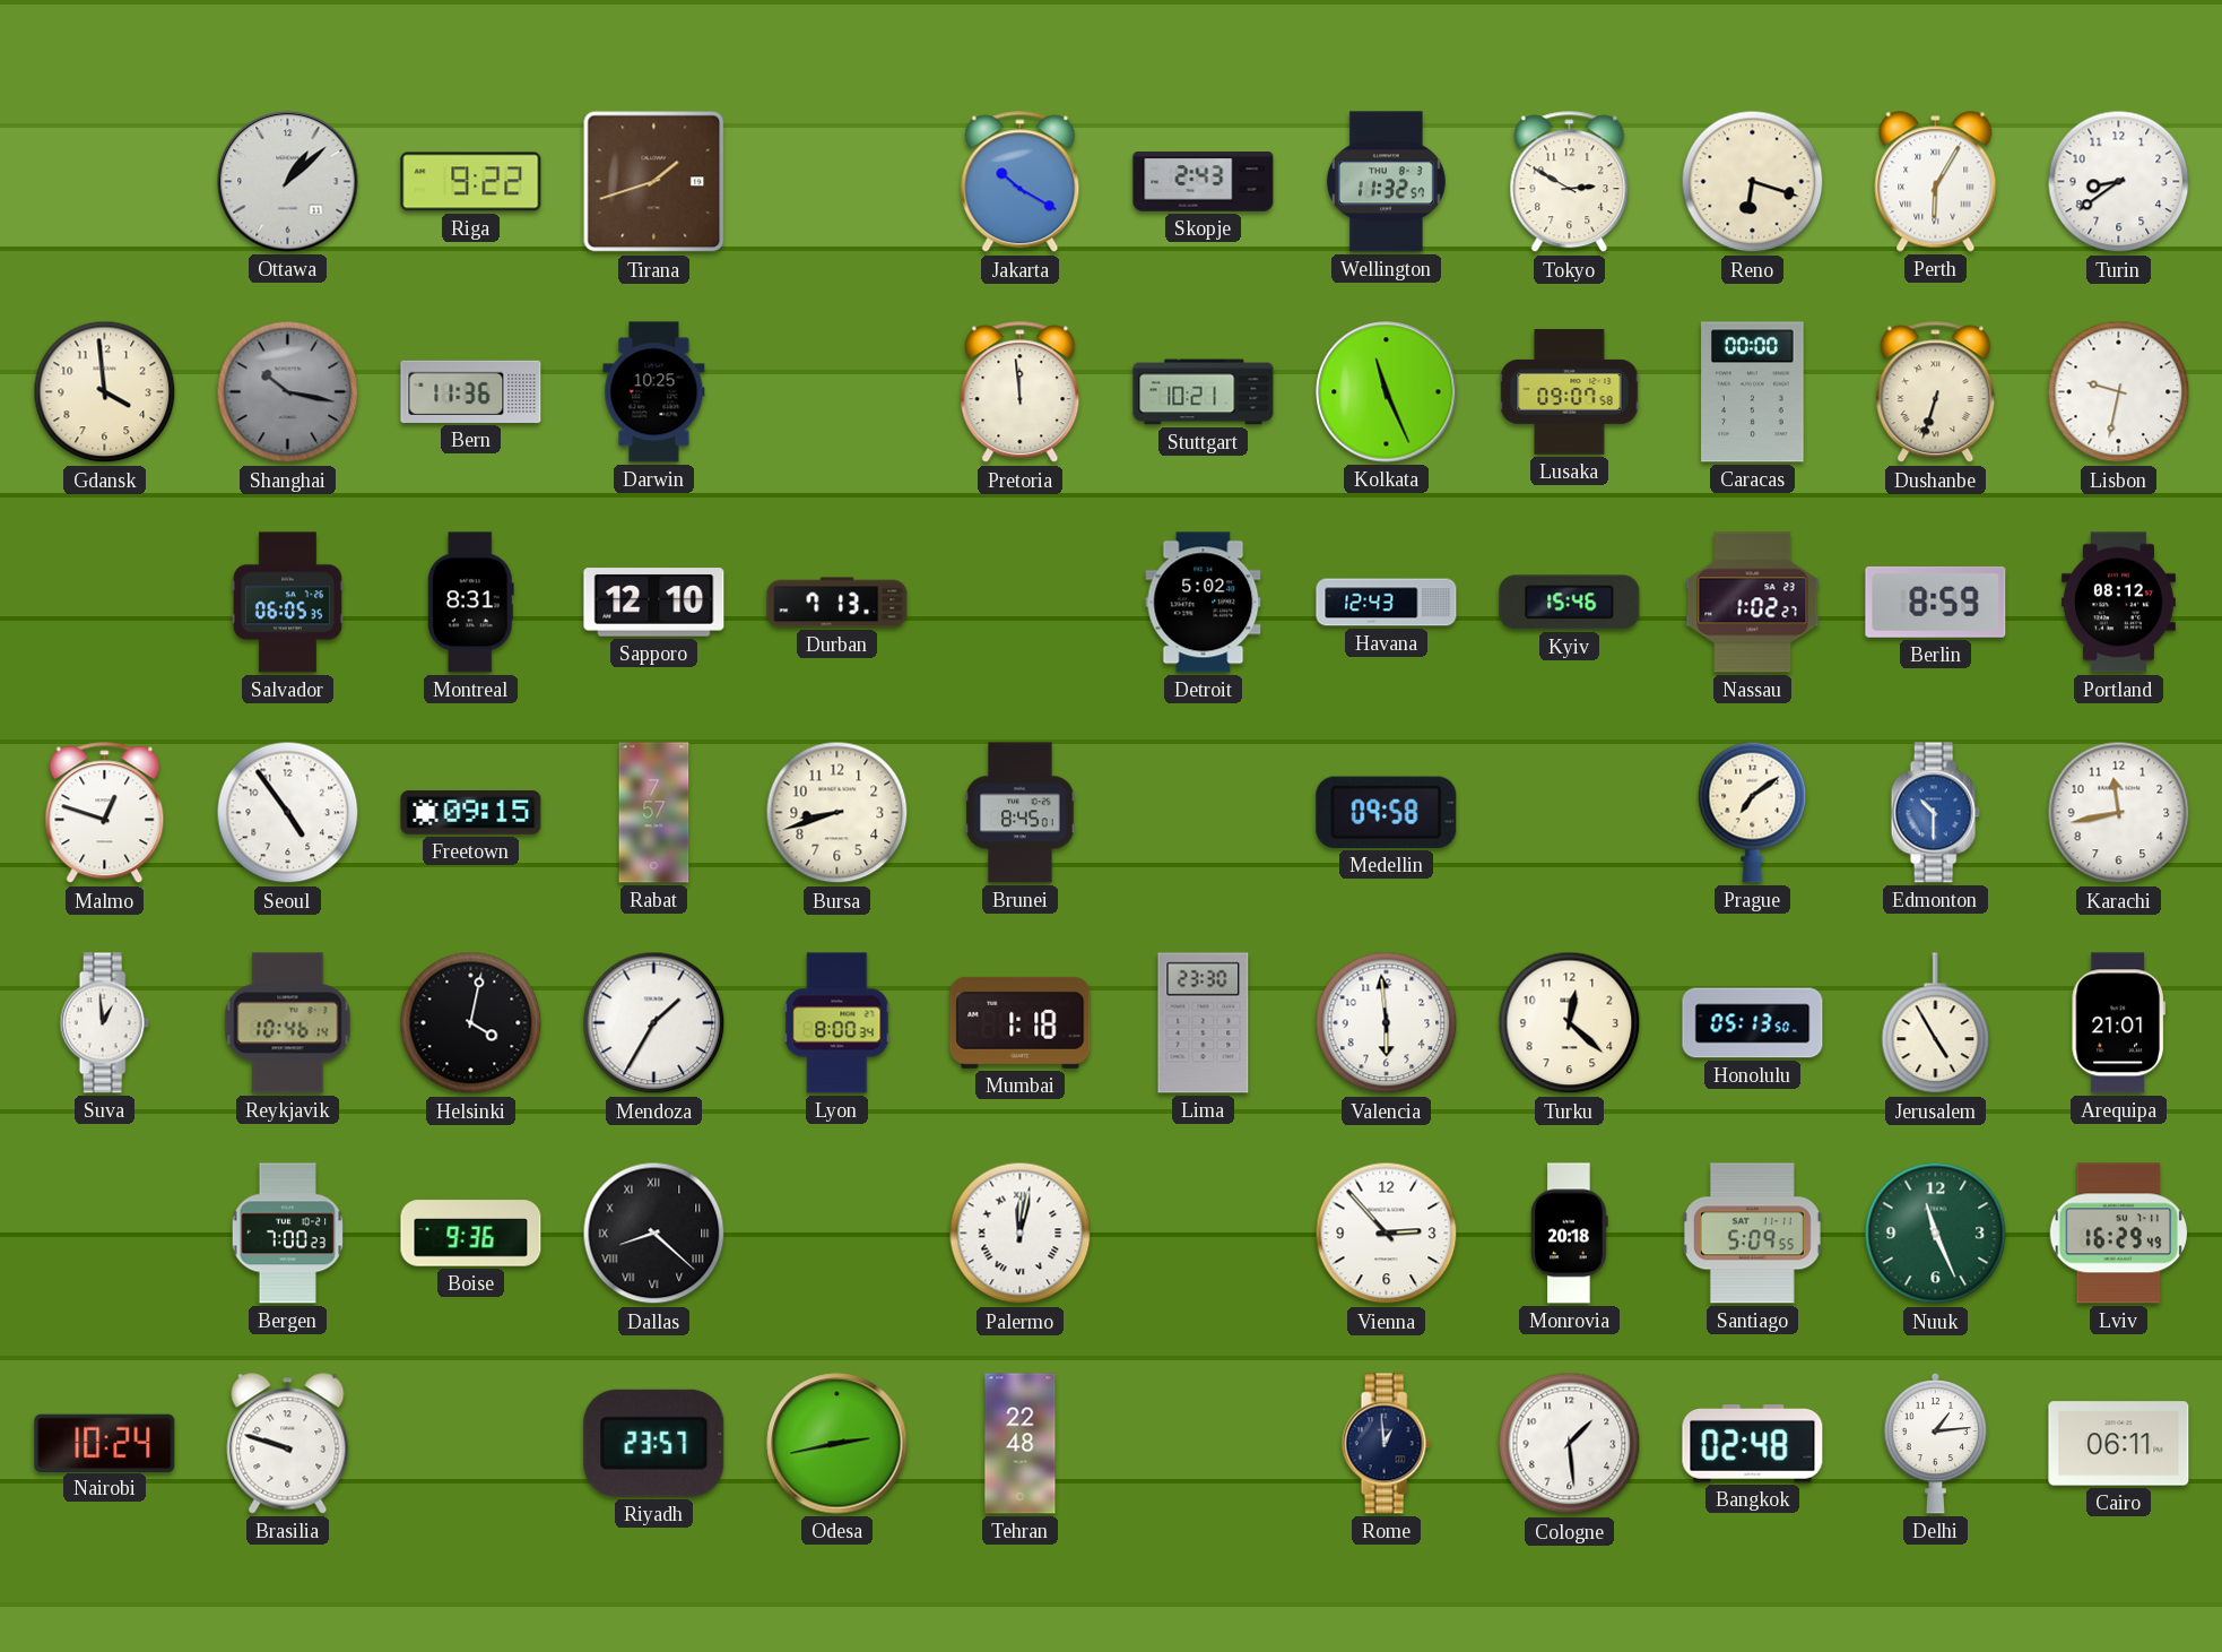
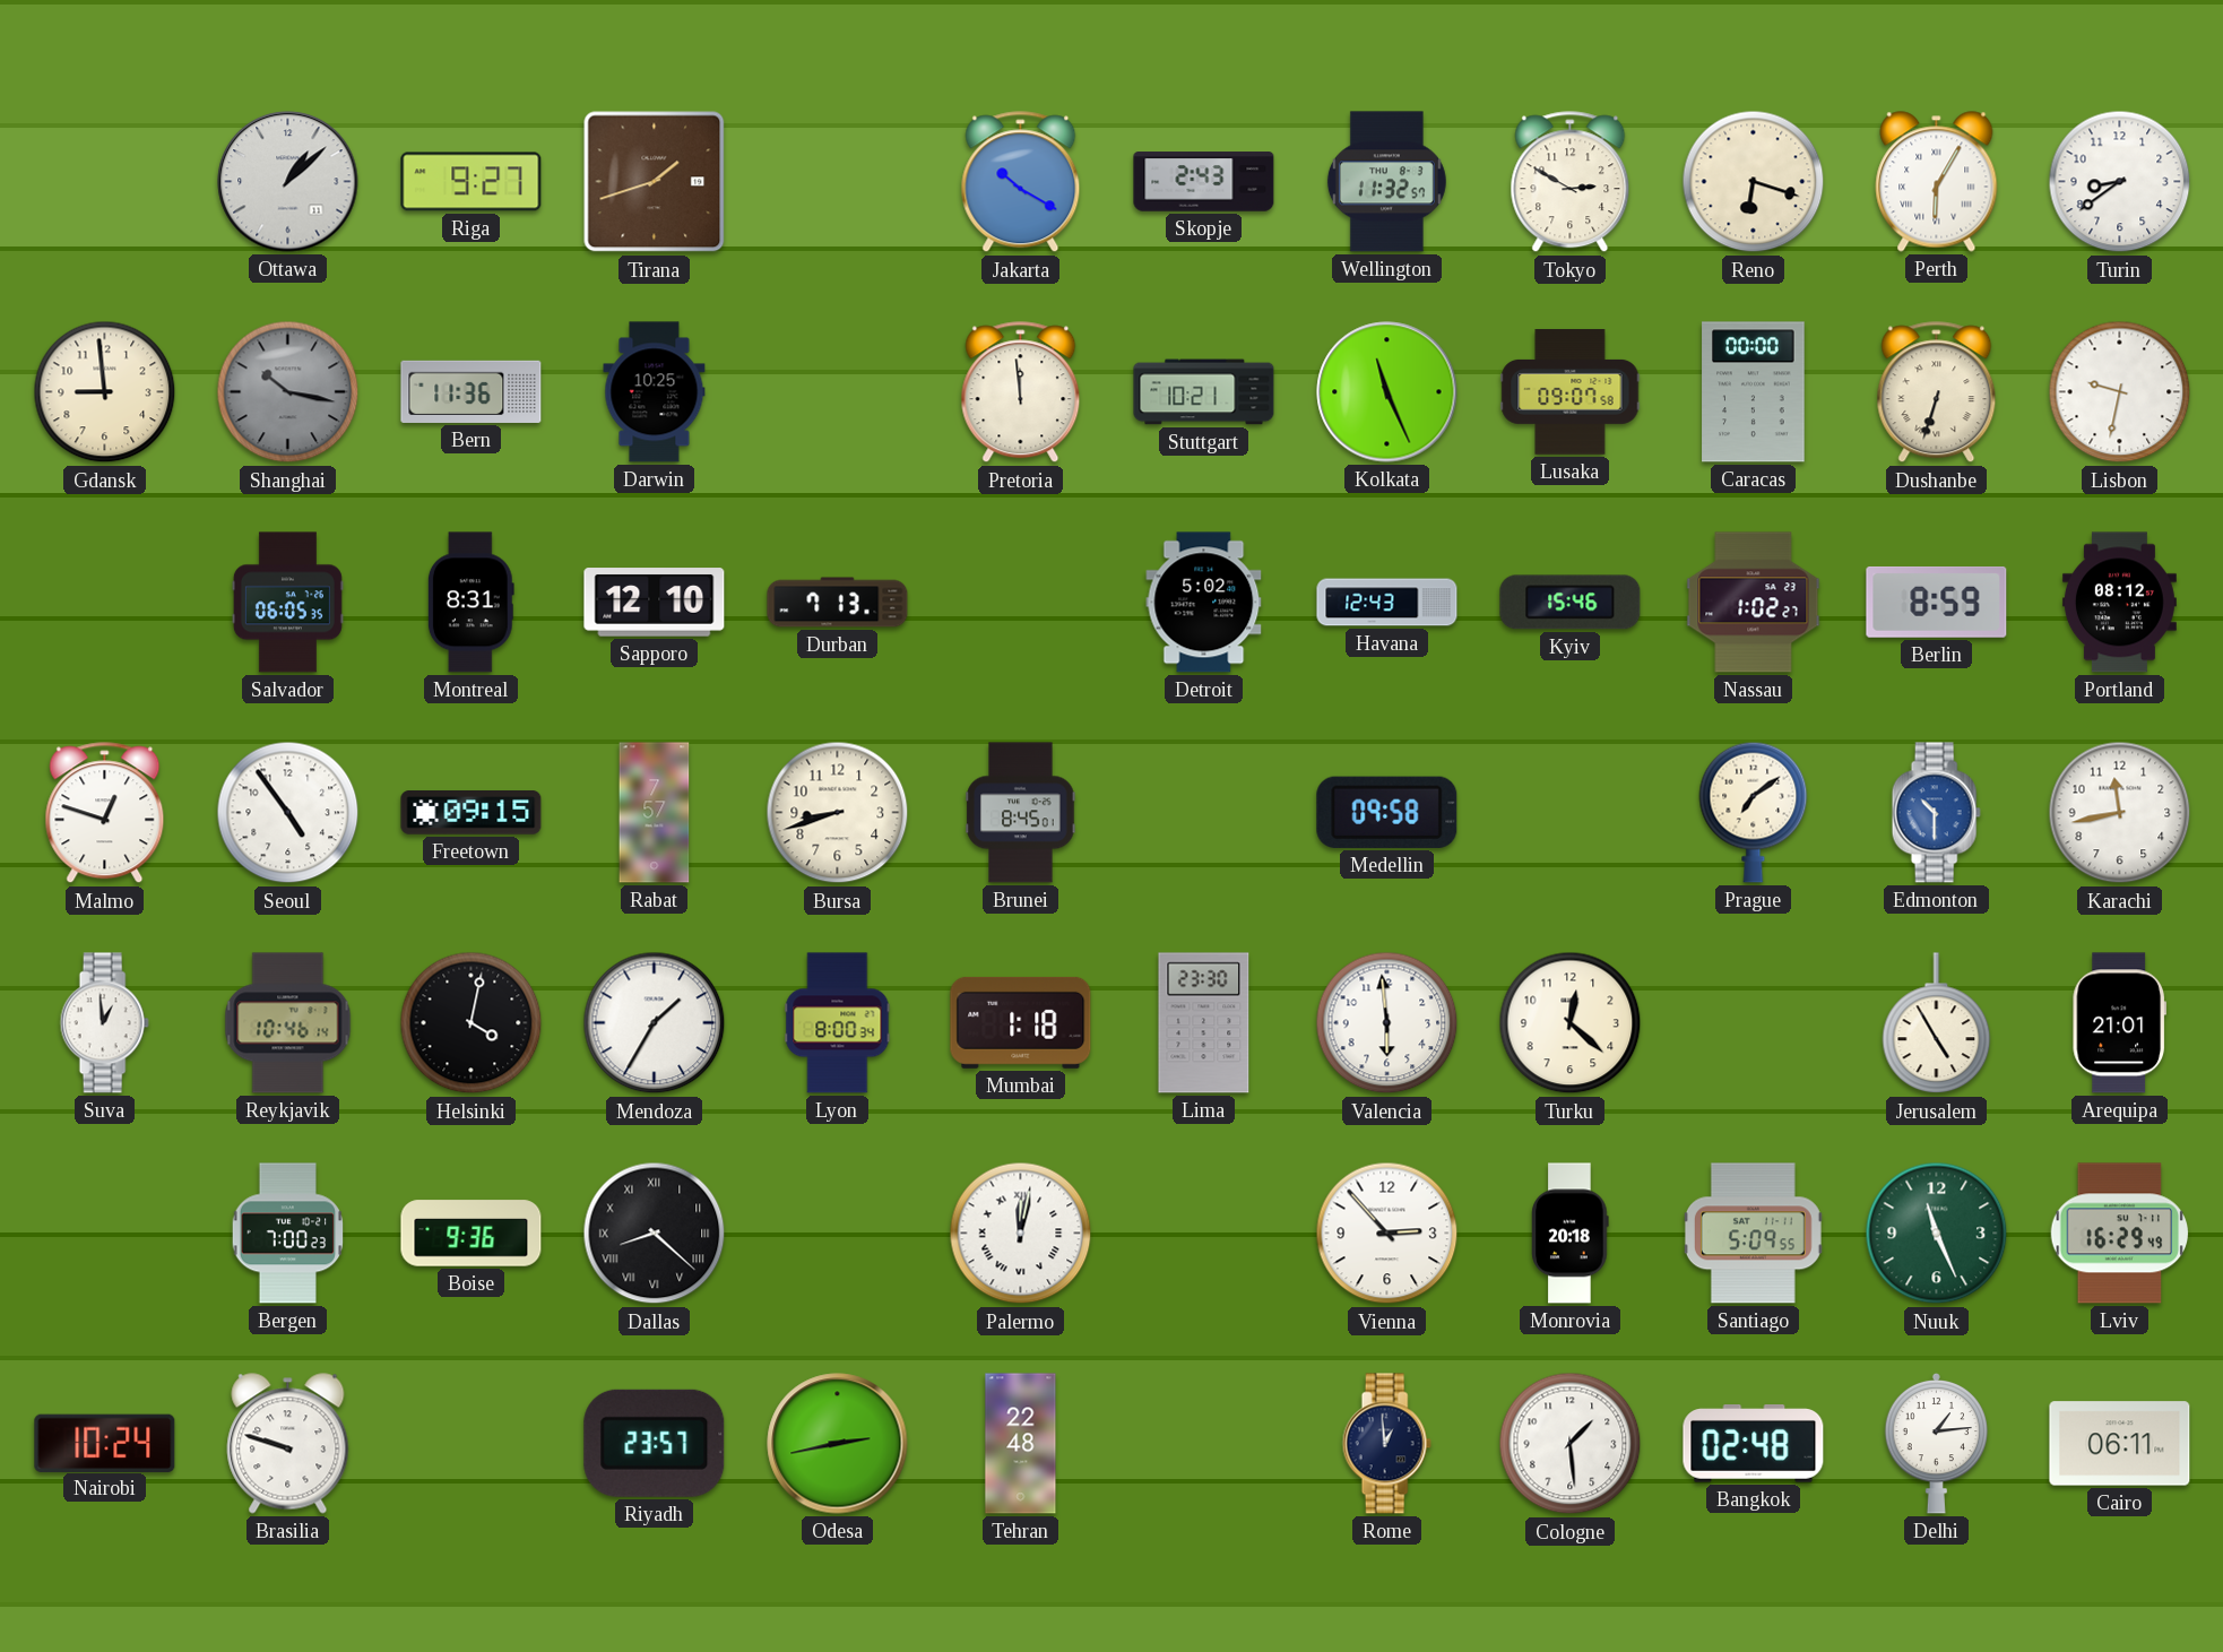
Riga: 9:22 -> 9:27 (472, 182)
Gdansk: 3:59 -> 8:59 (105, 392)
Honolulu: 05:13 -> none (1753, 1023)
